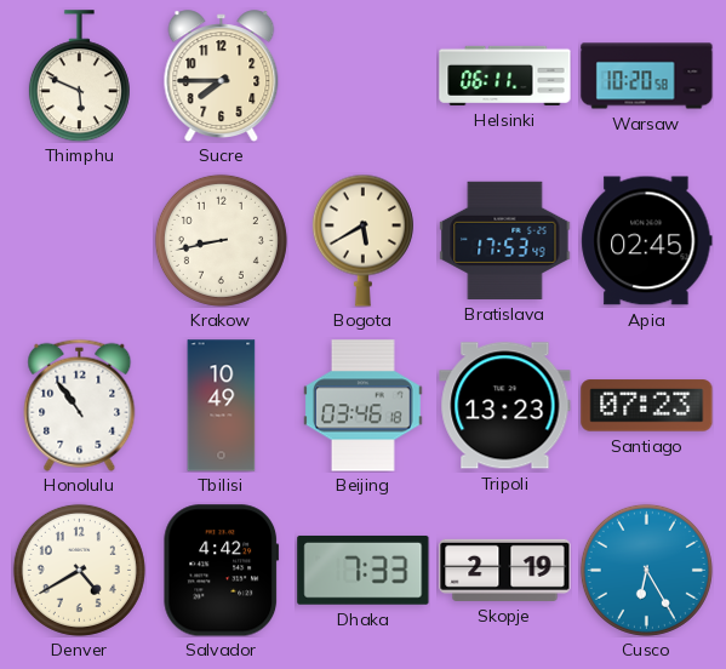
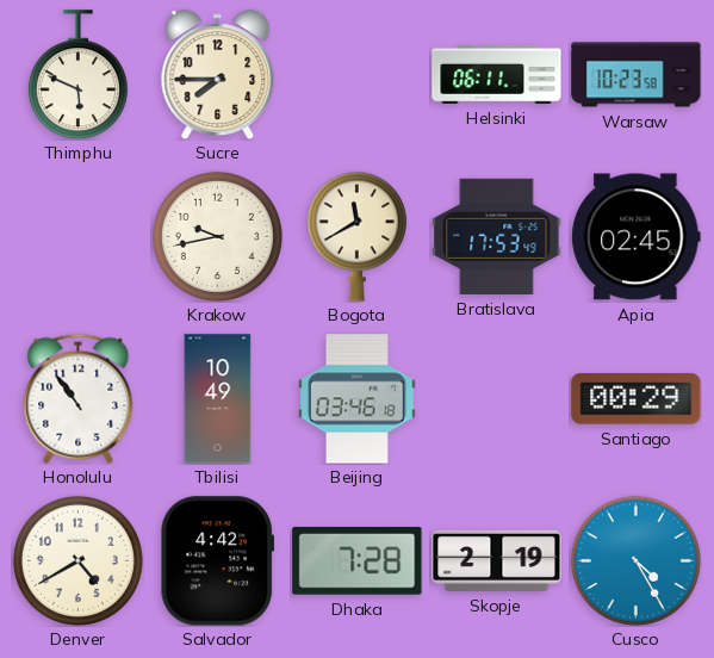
Warsaw: 10:20 -> 10:23 (637, 75)
Krakow: 8:43 -> 9:43 (217, 236)
Bogota: 5:40 -> 11:40 (356, 236)
Tripoli: 13:23 -> none (505, 406)
Santiago: 07:23 -> 00:29 (637, 399)
Dhaka: 7:33 -> 7:28 (358, 561)
Cusco: 6:25 -> 4:25 (635, 560)
